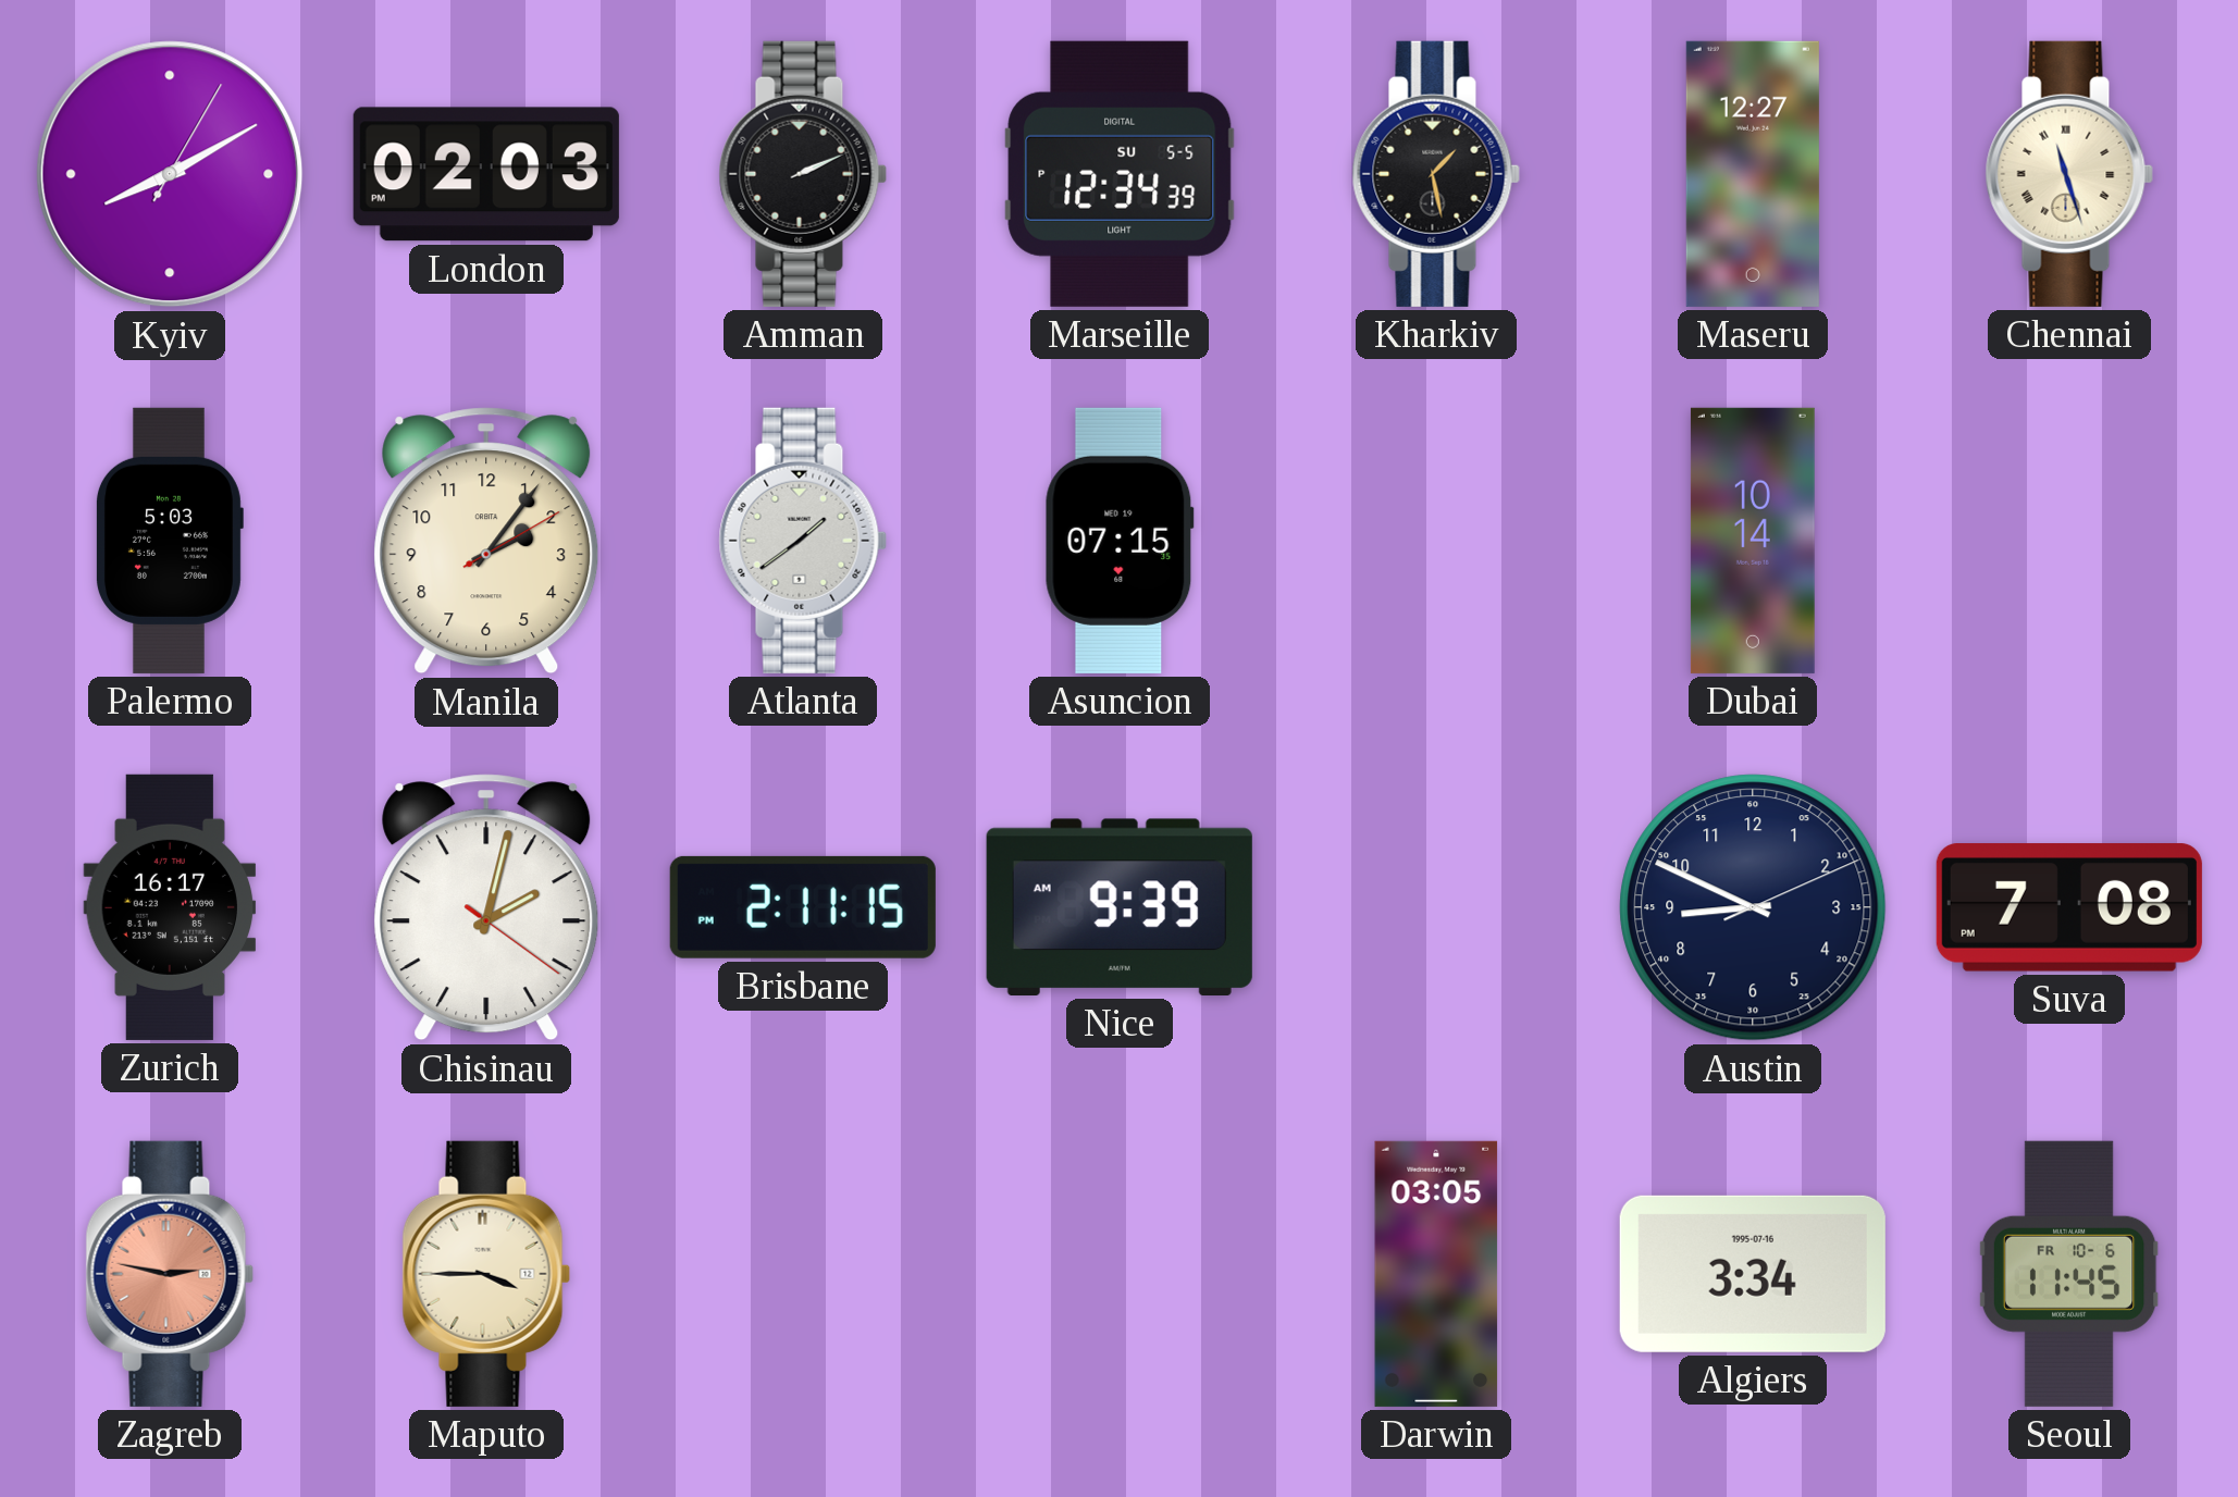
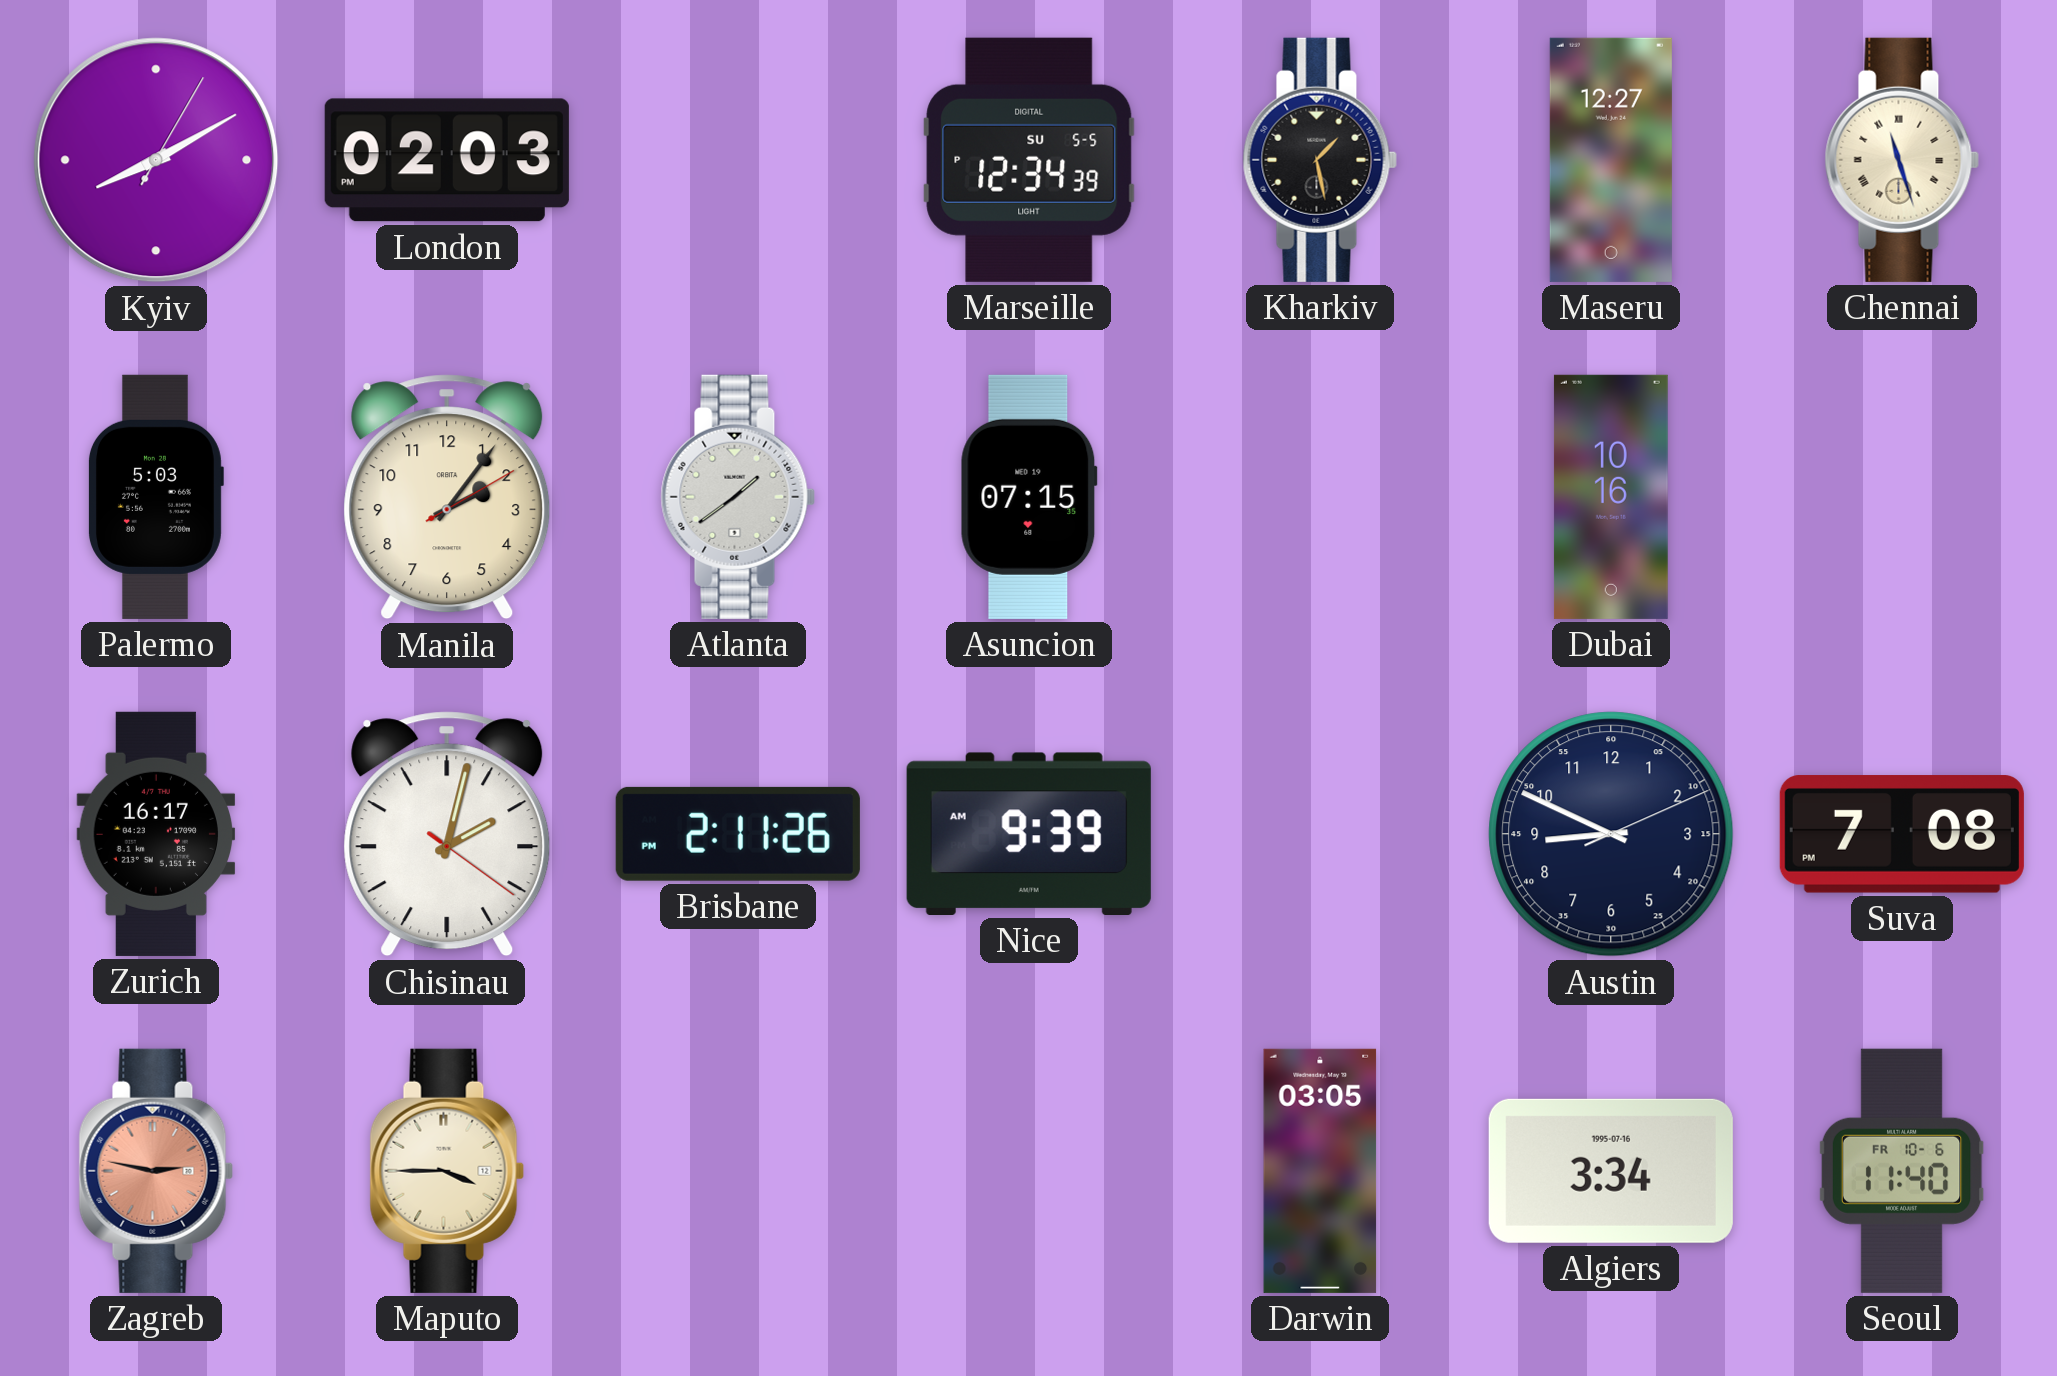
Amman: 2:11 -> none (803, 174)
Dubai: 10:14 -> 10:16 (1611, 497)
Brisbane: 2:11:15 PM -> 2:11:26 PM (738, 834)
Seoul: 11:45 -> 11:40 (1902, 1171)
